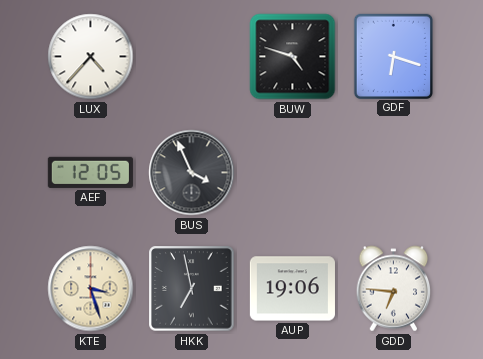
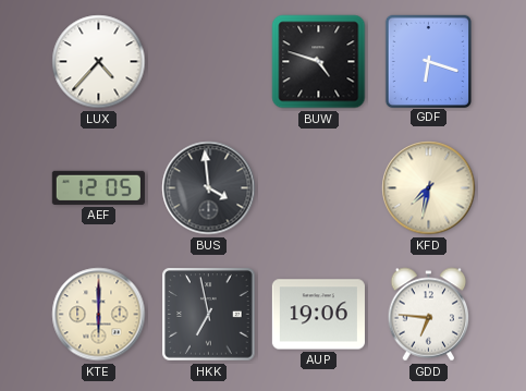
BUS: 3:56 -> 3:59 (209, 188)
KFD: none -> 7:32 (429, 188)
KTE: 3:27 -> 6:00 (99, 315)
